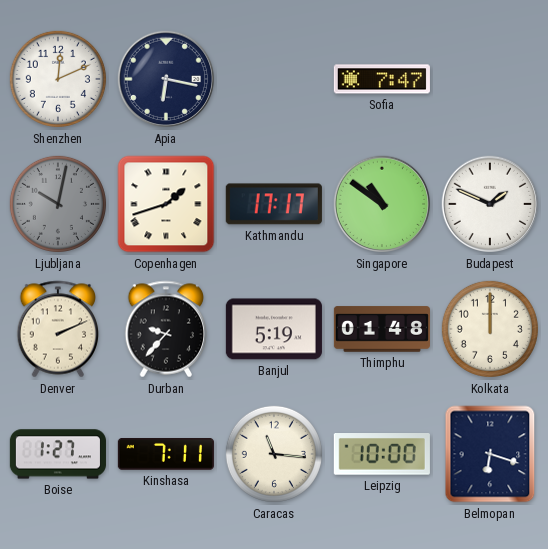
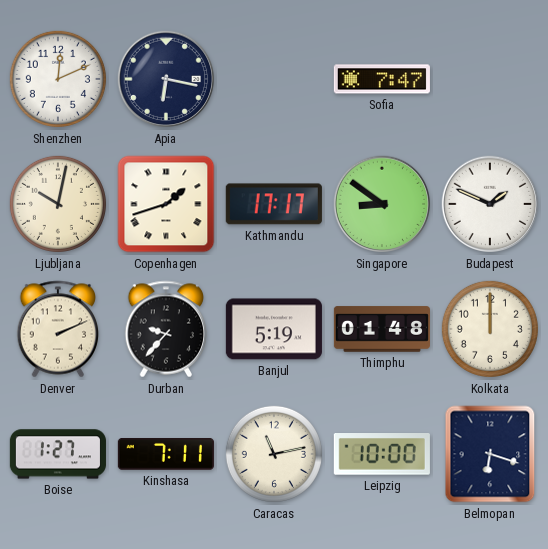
Ljubljana dial: grey -> cream (58, 204)
Singapore: 10:51 -> 8:51 (382, 204)
Caracas: 11:16 -> 11:13 (274, 454)
